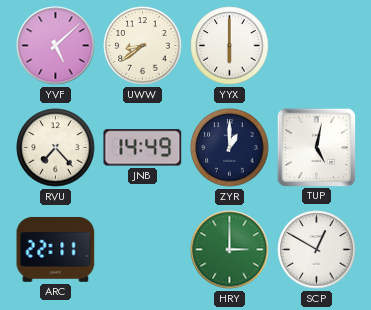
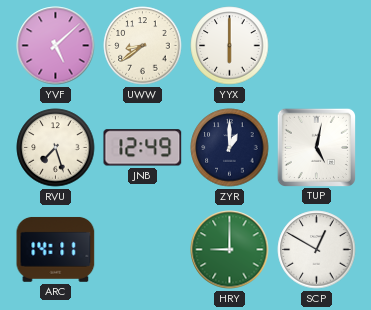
RVU: 7:23 -> 7:27 (56, 148)
JNB: 14:49 -> 12:49 (143, 148)
ARC: 22:11 -> 14:11 (56, 249)
HRY: 3:00 -> 9:00 (230, 250)
